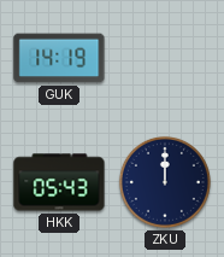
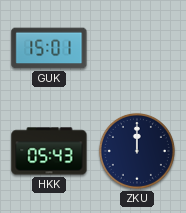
GUK: 14:19 -> 15:01 (49, 48)
